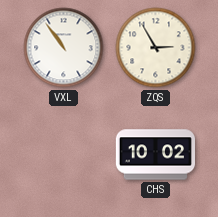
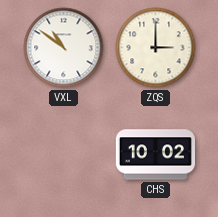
VXL: 10:54 -> 10:51 (64, 48)
ZQS: 2:55 -> 3:00 (156, 48)
